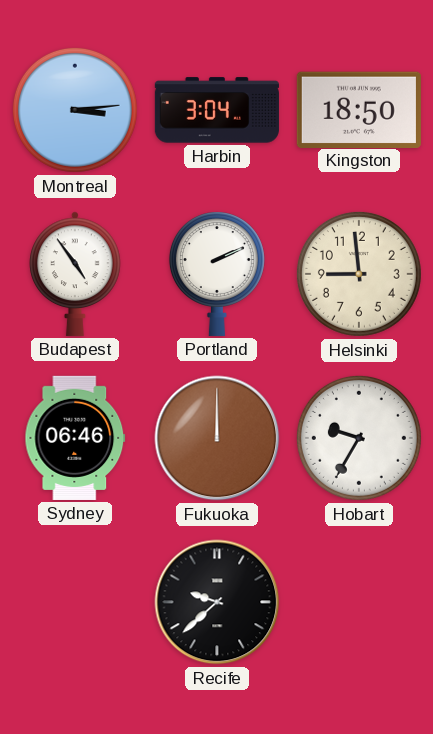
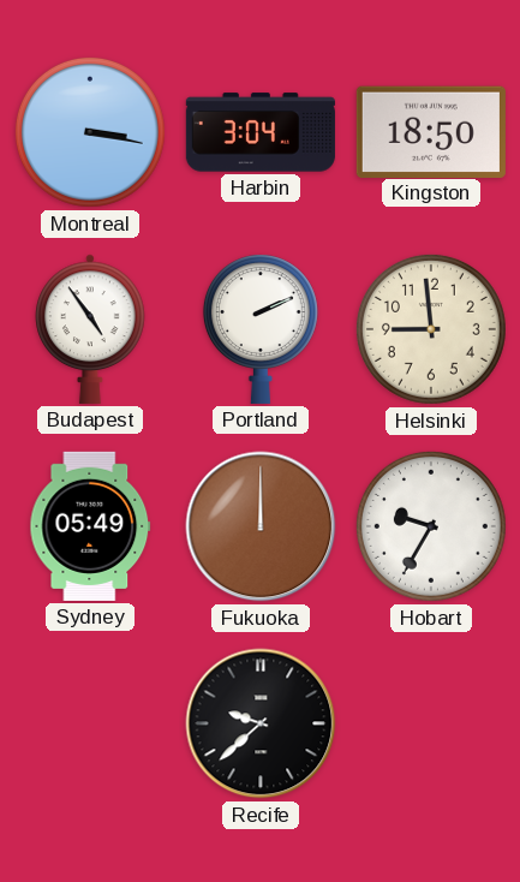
Montreal: 3:14 -> 3:17 (90, 132)
Sydney: 06:46 -> 05:49 (90, 526)
